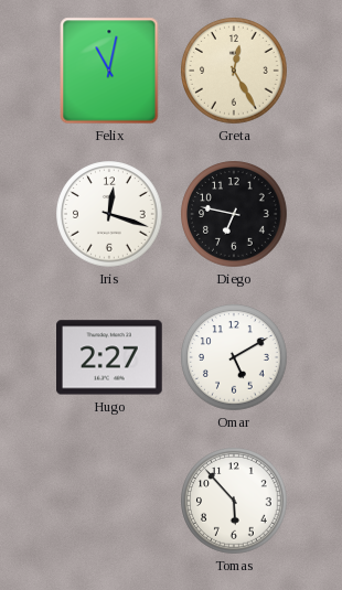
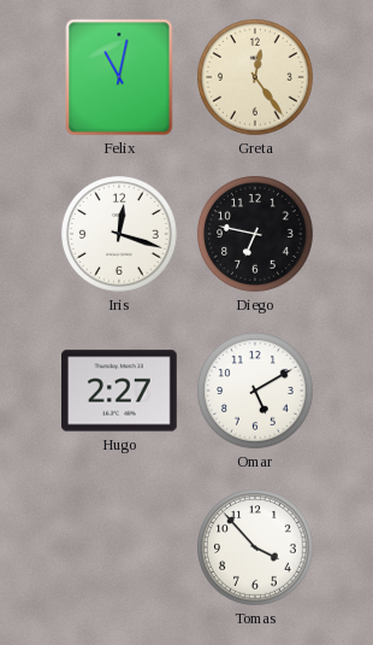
Greta: 12:25 -> 12:24 (255, 77)
Tomas: 5:53 -> 3:53 (255, 547)
